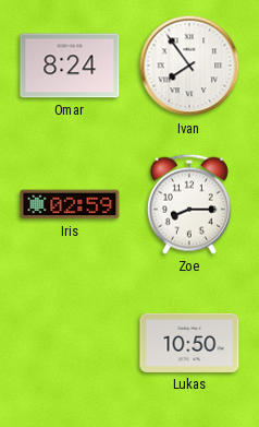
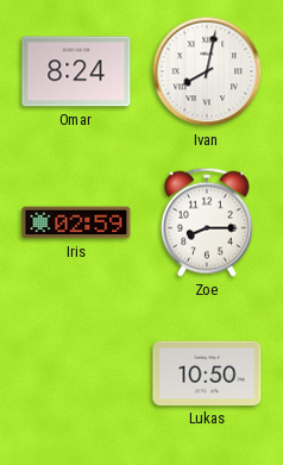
Ivan: 7:54 -> 8:02 (207, 71)
